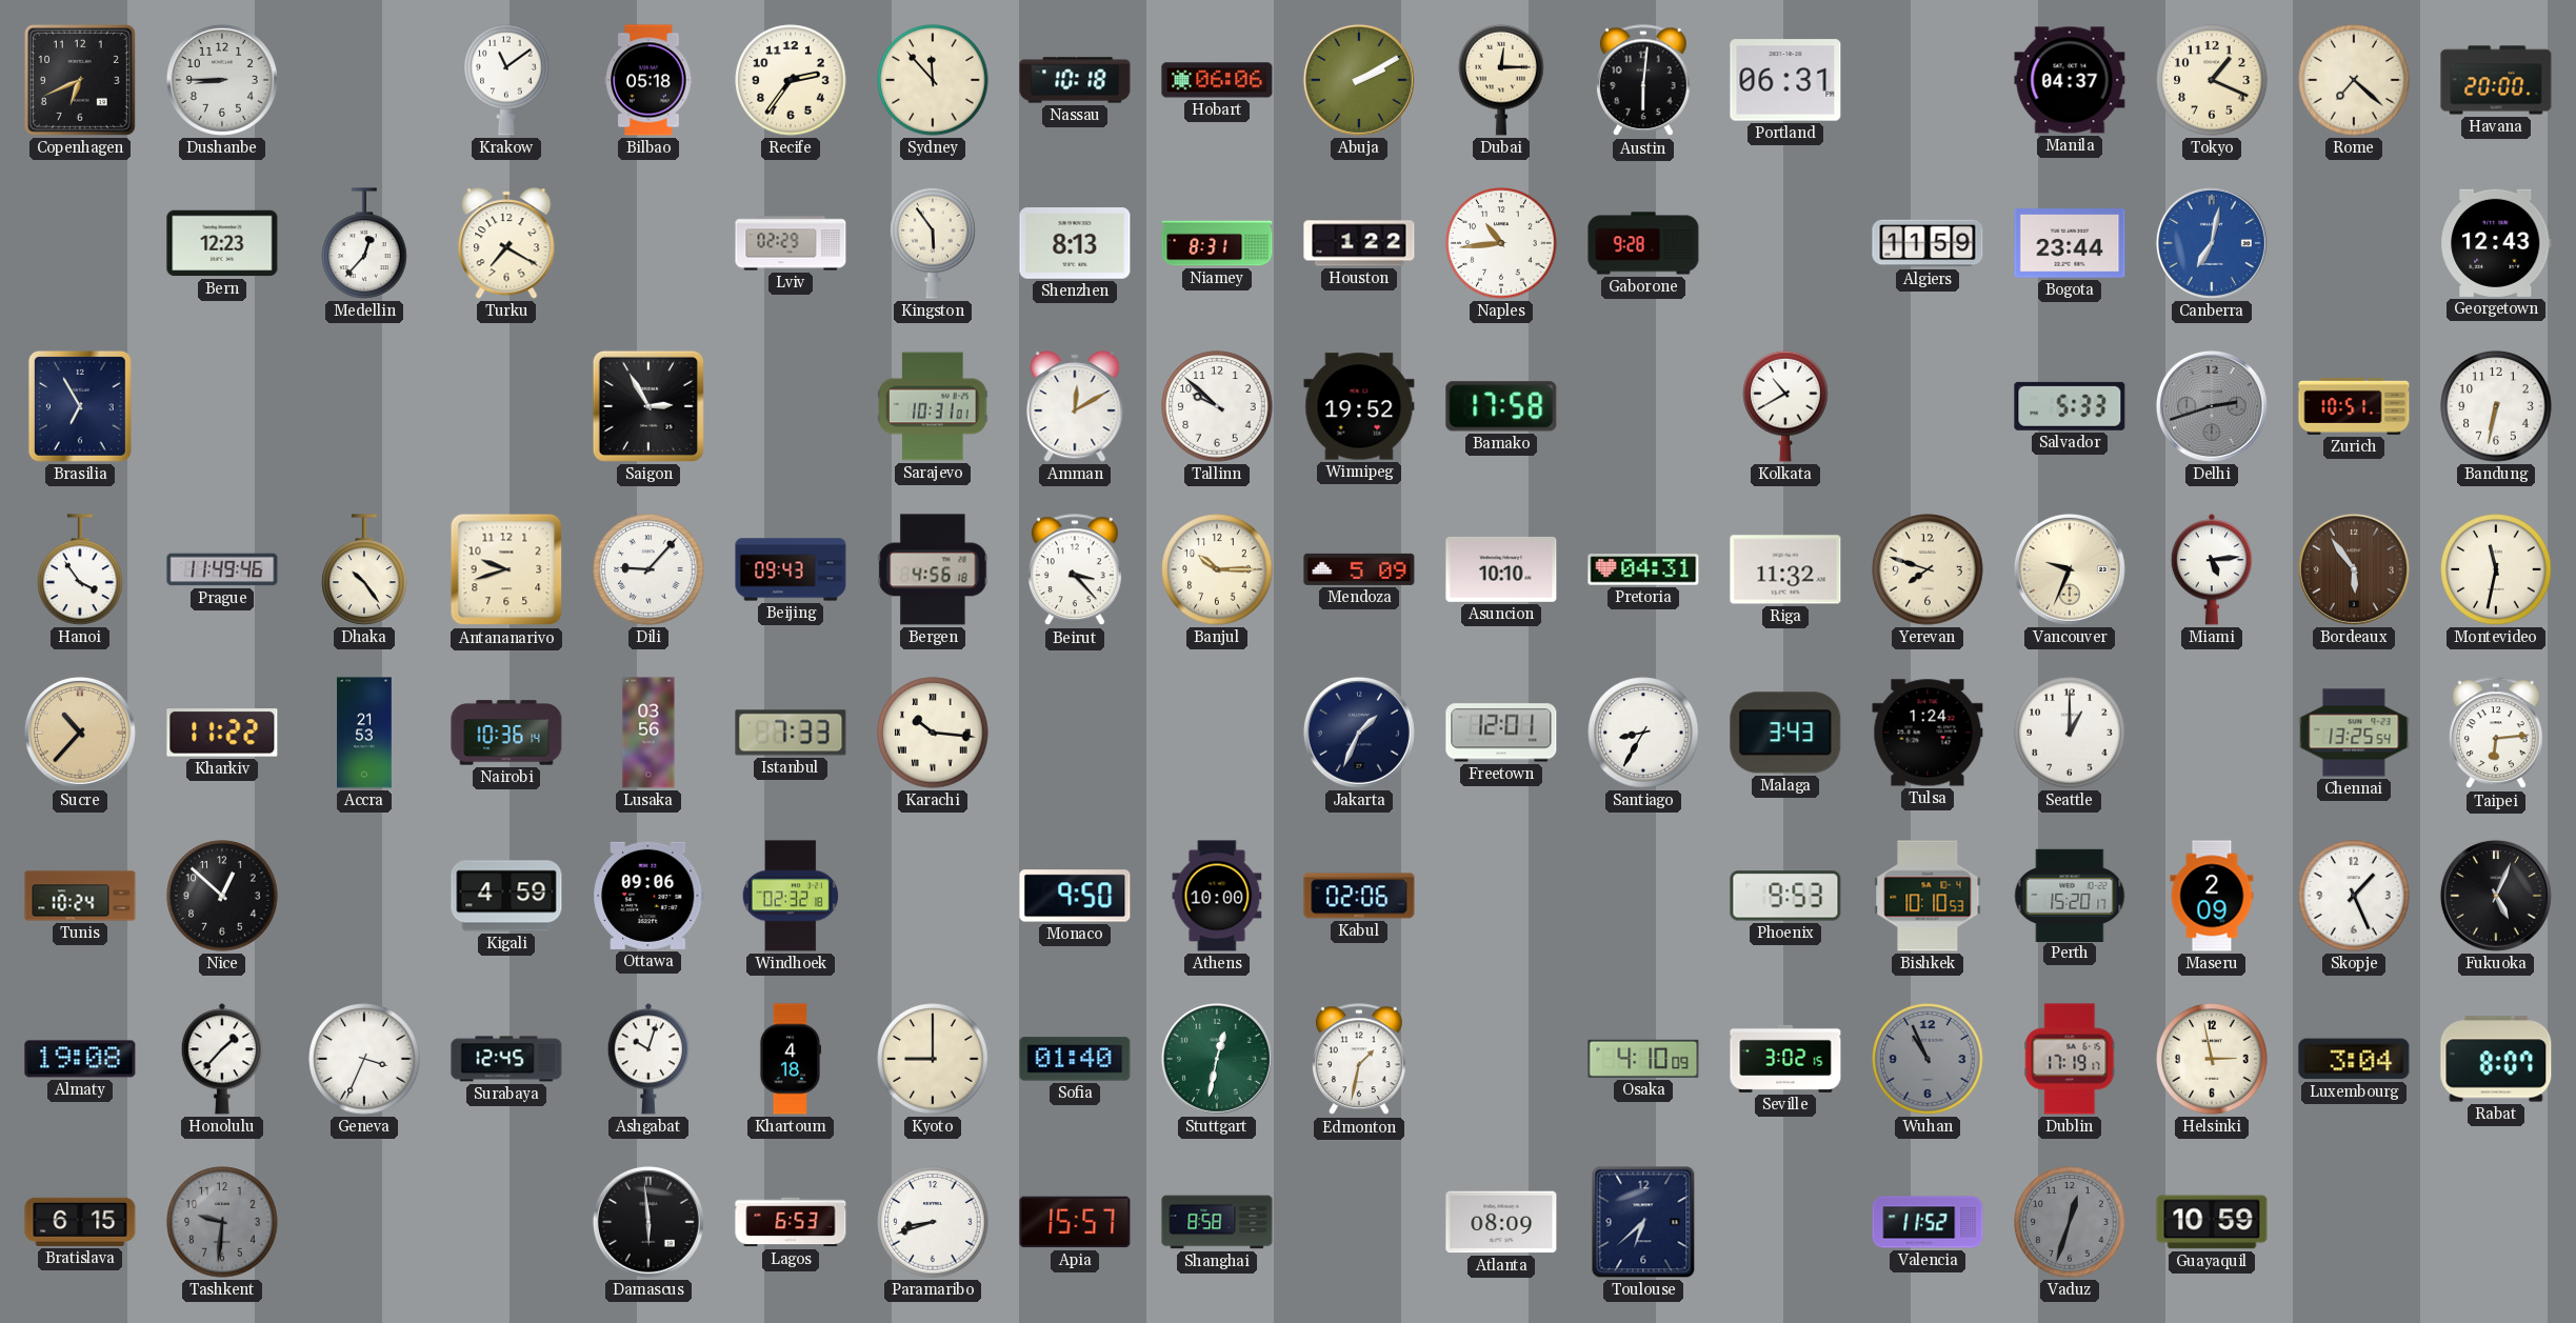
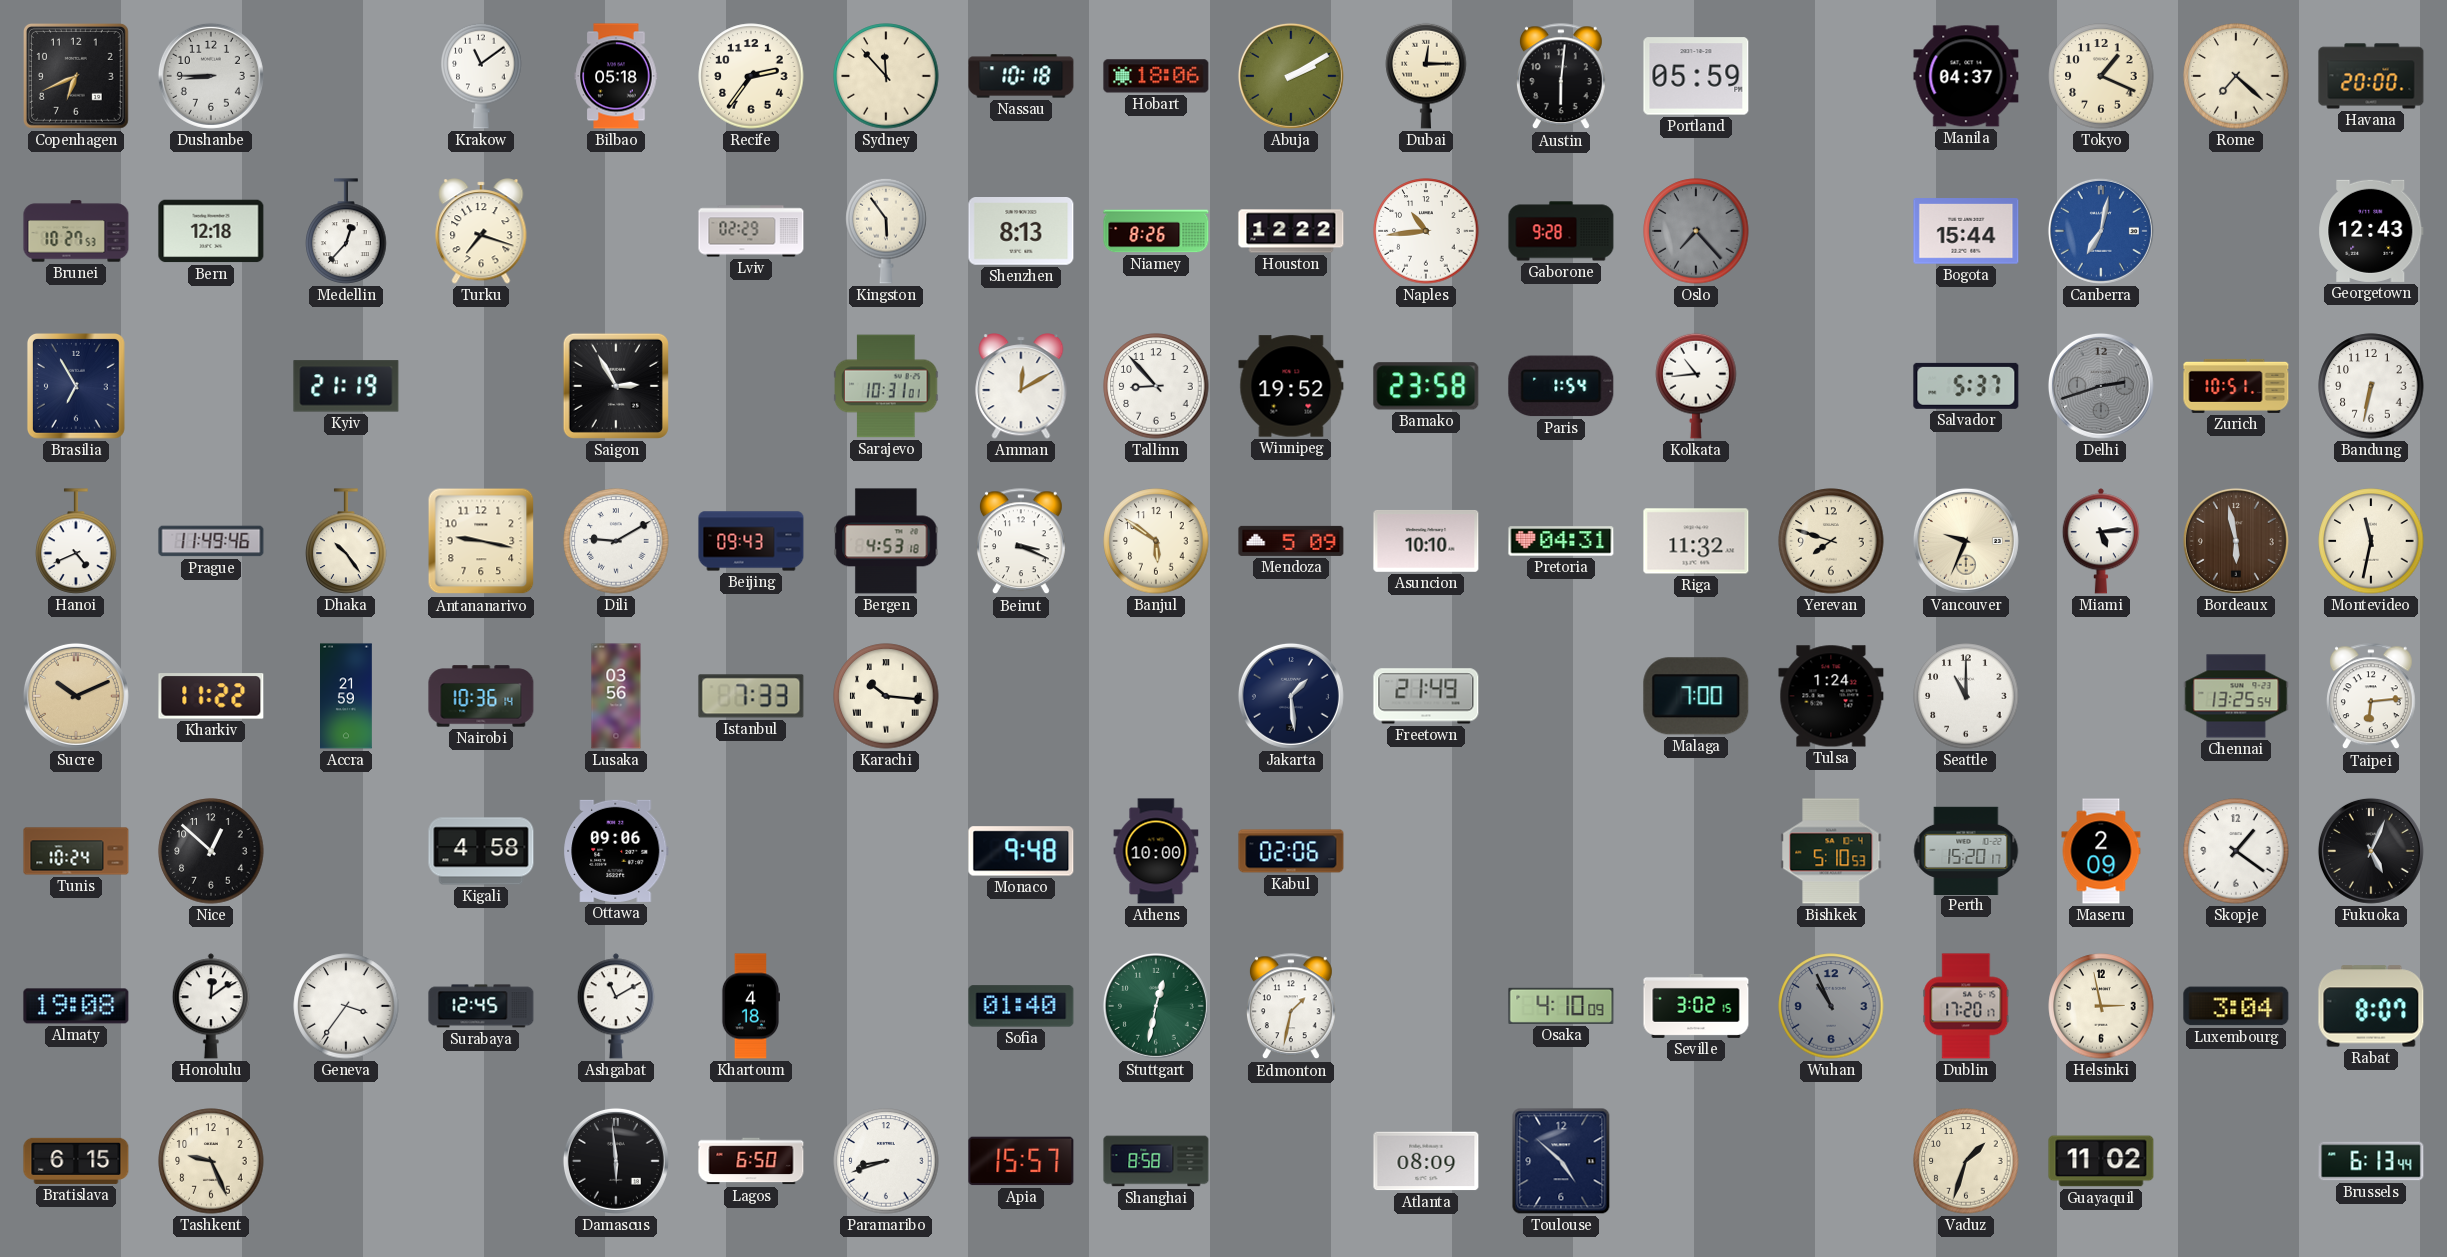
Hobart: 06:06 -> 18:06 (1156, 76)
Portland: 06:31 -> 05:59 (1696, 76)
Brunei: none -> 10:27 (76, 231)
Bern: 12:23 -> 12:18 (211, 231)
Turku: 7:20 -> 7:18 (481, 231)
Niamey: 8:31 -> 8:26 (1156, 231)
Houston: 1:22 -> 12:22 (1291, 231)
Oslo: none -> 7:23 (1696, 231)
Algiers: 11:59 -> none (1928, 243)
Bogota: 23:44 -> 15:44 (1966, 231)
Kyiv: none -> 21:19 (346, 386)
Tallinn: 9:52 -> 8:53 (1156, 386)
Bamako: 17:58 -> 23:58 (1426, 386)
Paris: none -> 1:54 (1561, 386)
Kolkata: 10:40 -> 10:44 (1696, 386)
Salvador: 5:33 -> 5:37 (1966, 386)
Hanoi: 3:54 -> 4:41 (76, 541)
Antananarivo: 9:42 -> 9:17 (481, 541)
Dili: 9:07 -> 9:10 (616, 541)
Bergen: 4:56 -> 4:53 (886, 541)
Beirut: 3:23 -> 3:19 (1021, 542)
Banjul: 10:15 -> 5:51 (1156, 541)
Bordeaux: 5:54 -> 5:58 (2236, 541)
Sucre: 10:37 -> 10:11 (76, 696)
Accra: 21:53 -> 21:59 (347, 696)
Jakarta: 1:34 -> 1:29 (1291, 696)
Freetown: 12:01 -> 21:49 (1426, 696)
Santiago: 8:35 -> none (1643, 733)
Malaga: 3:43 -> 7:00 (1696, 696)
Seattle: 1:00 -> 11:00 (1966, 696)
Kigali: 4:59 -> 4:58 (481, 851)
Windhoek: 02:32 -> none (790, 896)
Monaco: 9:50 -> 9:48 (1021, 851)
Phoenix: 9:53 -> none (1785, 896)
Bishkek: 10:10 -> 5:10 (1831, 851)
Skopje: 1:26 -> 1:21 (2236, 851)
Honolulu: 1:37 -> 12:09 (211, 1006)
Geneva: 3:34 -> 3:36 (346, 1006)
Ashgabat: 10:03 -> 11:10 (616, 1006)
Kyoto: 9:00 -> none (933, 1059)
Dublin: 17:19 -> 17:20 (1966, 1006)
Tashkent: 9:31 -> 9:26 (211, 1161)
Tashkent dial: grey -> cream (211, 1161)
Lagos: 6:53 -> 6:50 (751, 1161)
Toulouse: 6:38 -> 4:52 (1561, 1161)
Valencia: 11:52 -> none (1928, 1222)
Vaduz: 12:33 -> 1:33 (1966, 1161)
Vaduz dial: grey -> cream (1966, 1161)
Guayaquil: 10:59 -> 11:02 (2101, 1161)
Brussels: none -> 6:13 (2371, 1161)
